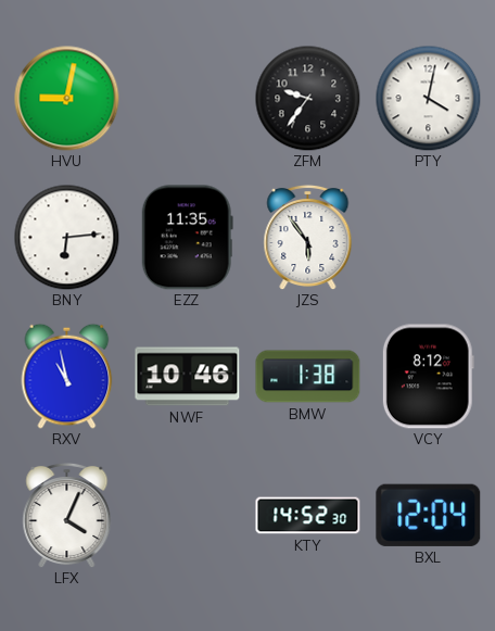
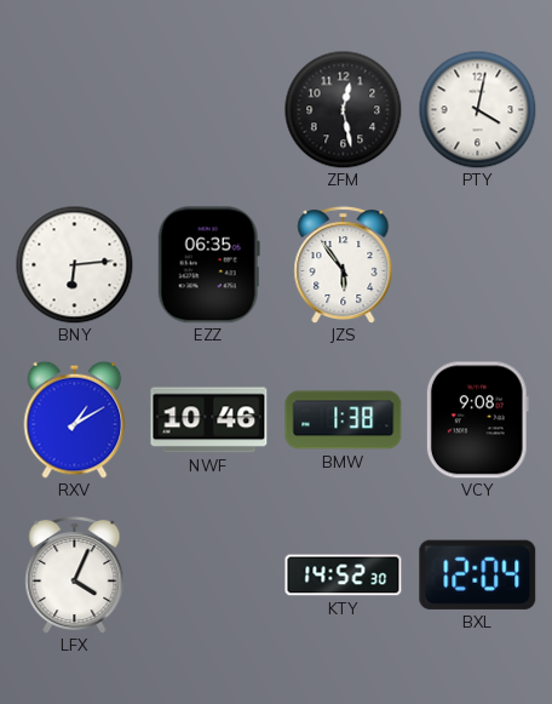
HVU: 9:02 -> none (67, 99)
ZFM: 9:36 -> 12:28 (343, 109)
EZZ: 11:35 -> 06:35 (208, 265)
RXV: 10:58 -> 1:10 (75, 419)
VCY: 8:12 -> 9:08 (477, 420)
